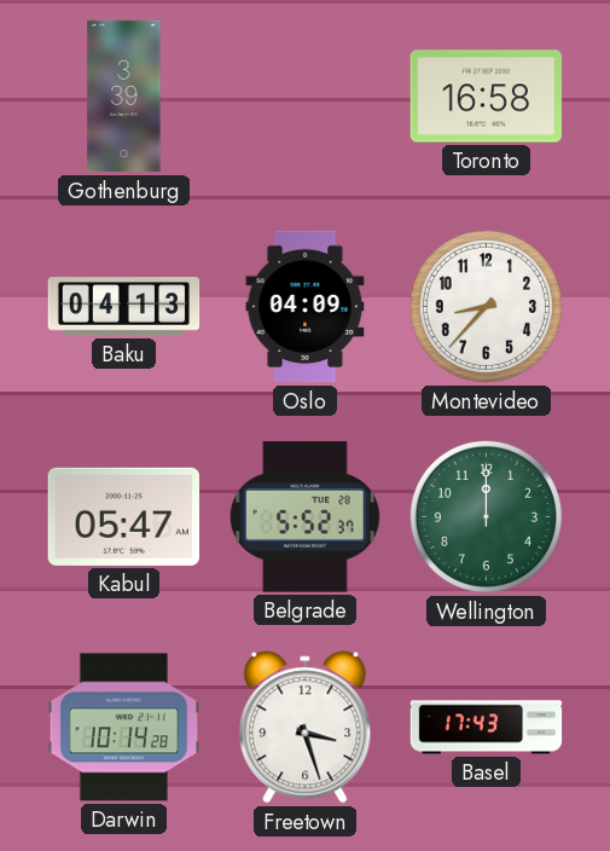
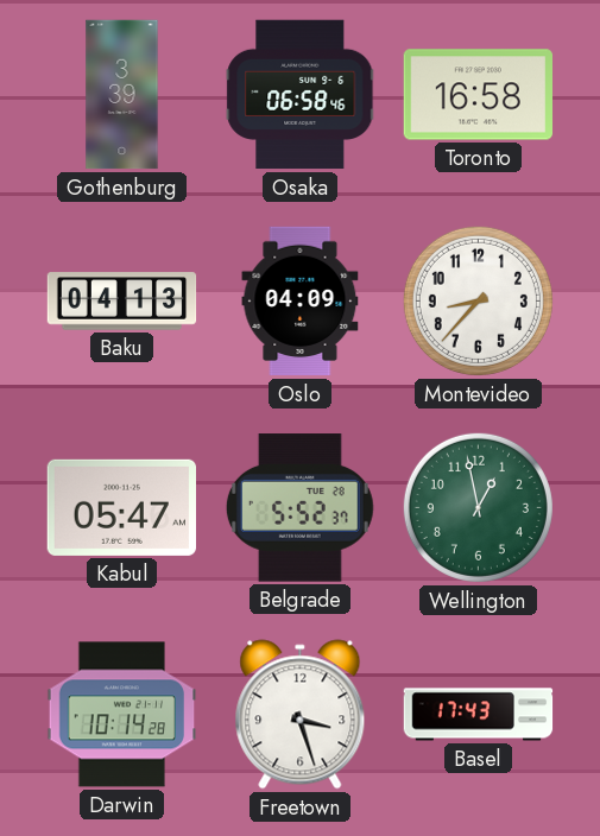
Osaka: none -> 06:58 (301, 95)
Wellington: 12:00 -> 12:58 (478, 507)
